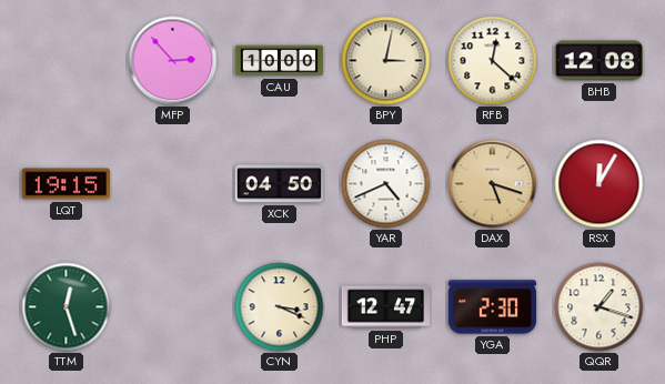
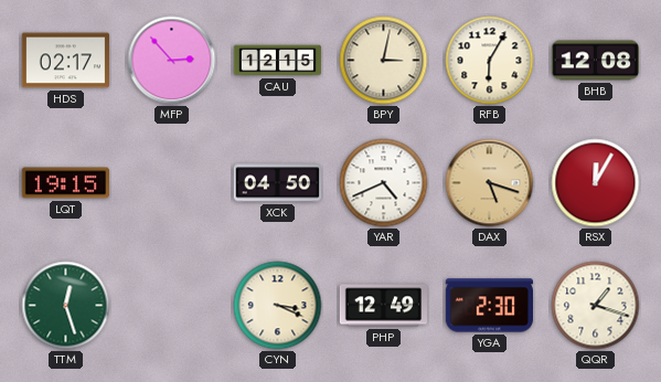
HDS: none -> 02:17 (65, 61)
CAU: 10:00 -> 12:15 (278, 61)
RFB: 12:22 -> 6:05 (490, 61)
PHP: 12:47 -> 12:49 (383, 306)
